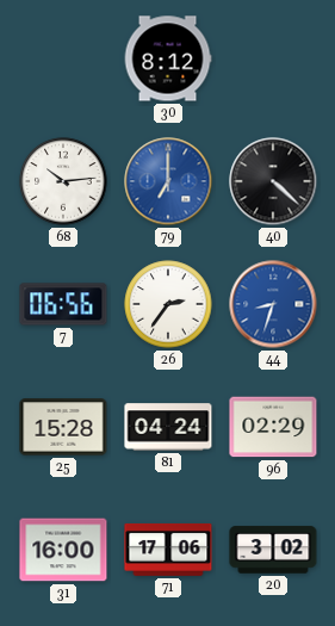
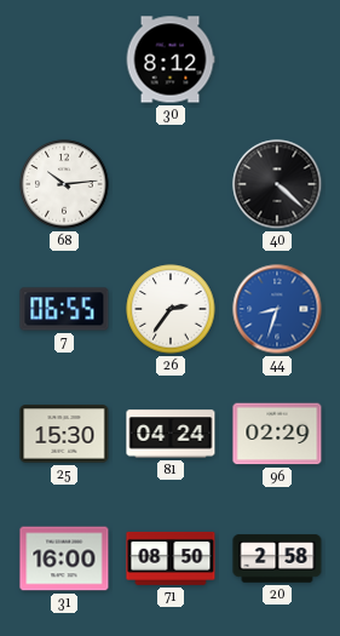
79: 7:00 -> none (168, 181)
7: 06:56 -> 06:55 (64, 309)
25: 15:28 -> 15:30 (64, 434)
71: 17:06 -> 08:50 (171, 558)
20: 3:02 -> 2:58 (277, 558)
